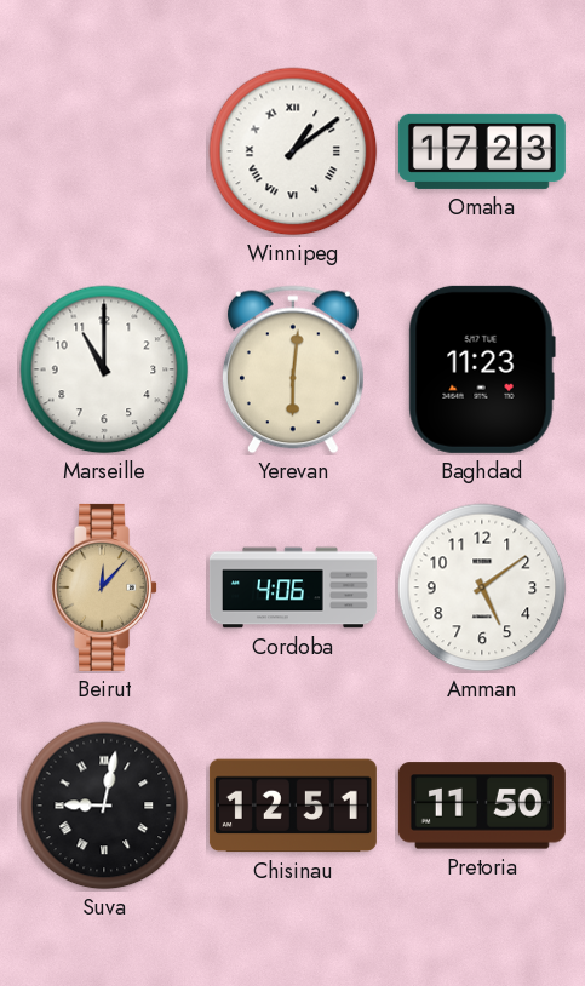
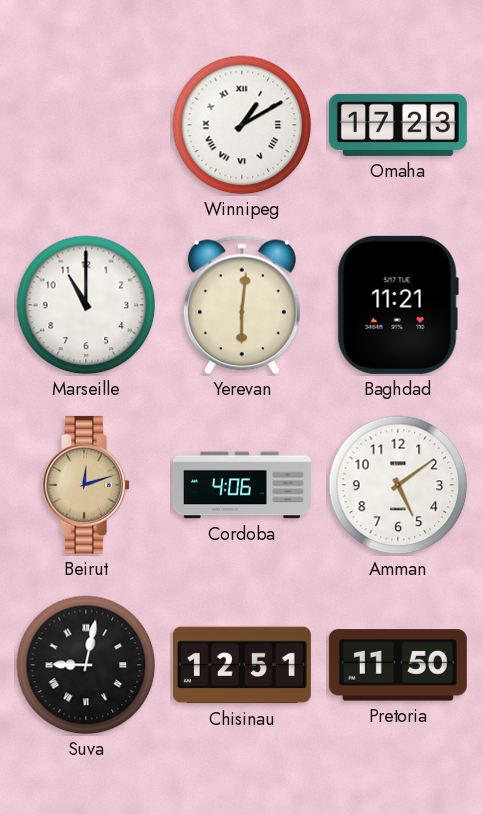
Winnipeg: 1:09 -> 1:10 (242, 125)
Baghdad: 11:23 -> 11:21 (398, 305)
Beirut: 12:07 -> 12:12 (87, 485)
